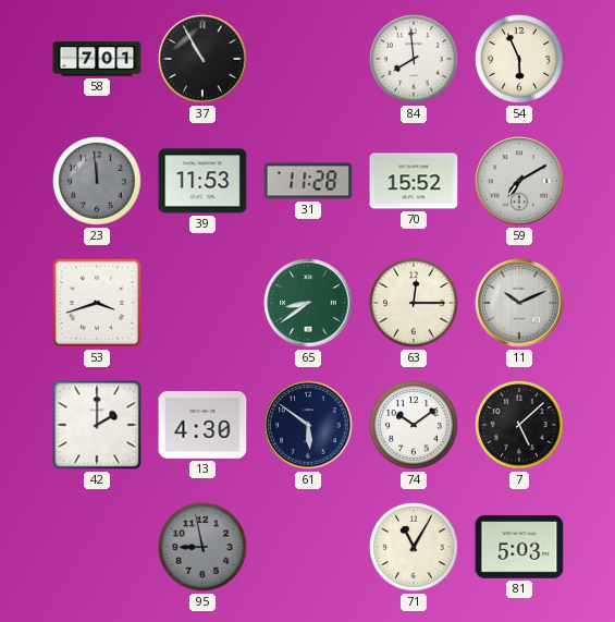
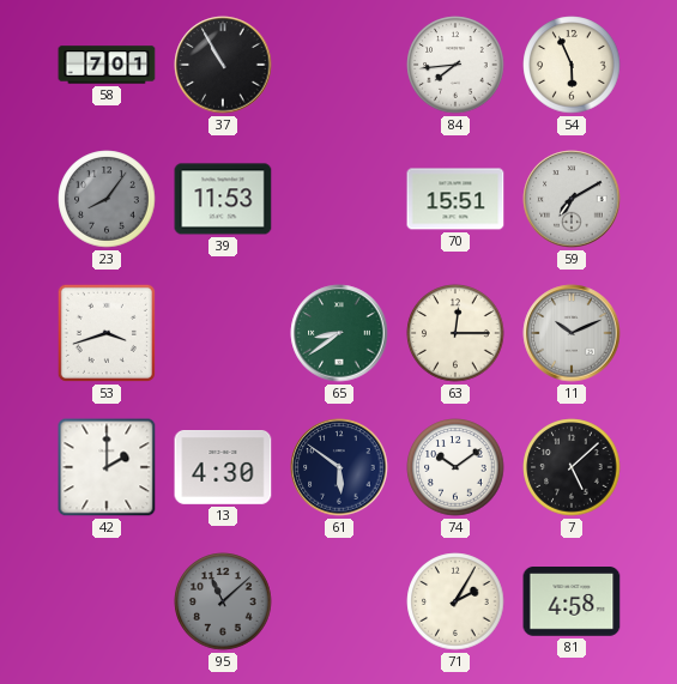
84: 7:59 -> 7:44 (455, 65)
23: 11:59 -> 8:06 (107, 199)
31: 11:28 -> none (308, 181)
70: 15:52 -> 15:51 (455, 199)
95: 8:58 -> 11:08 (223, 601)
71: 11:05 -> 2:05 (455, 601)
81: 5:03 -> 4:58 (572, 603)
